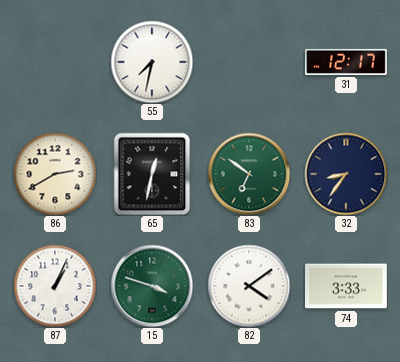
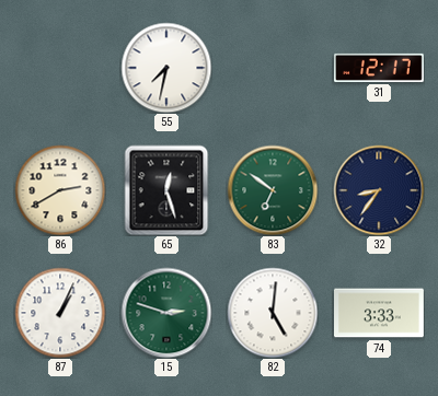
65: 12:32 -> 12:27 (166, 190)
15: 3:48 -> 2:48 (166, 313)
82: 4:09 -> 5:01 (273, 313)
